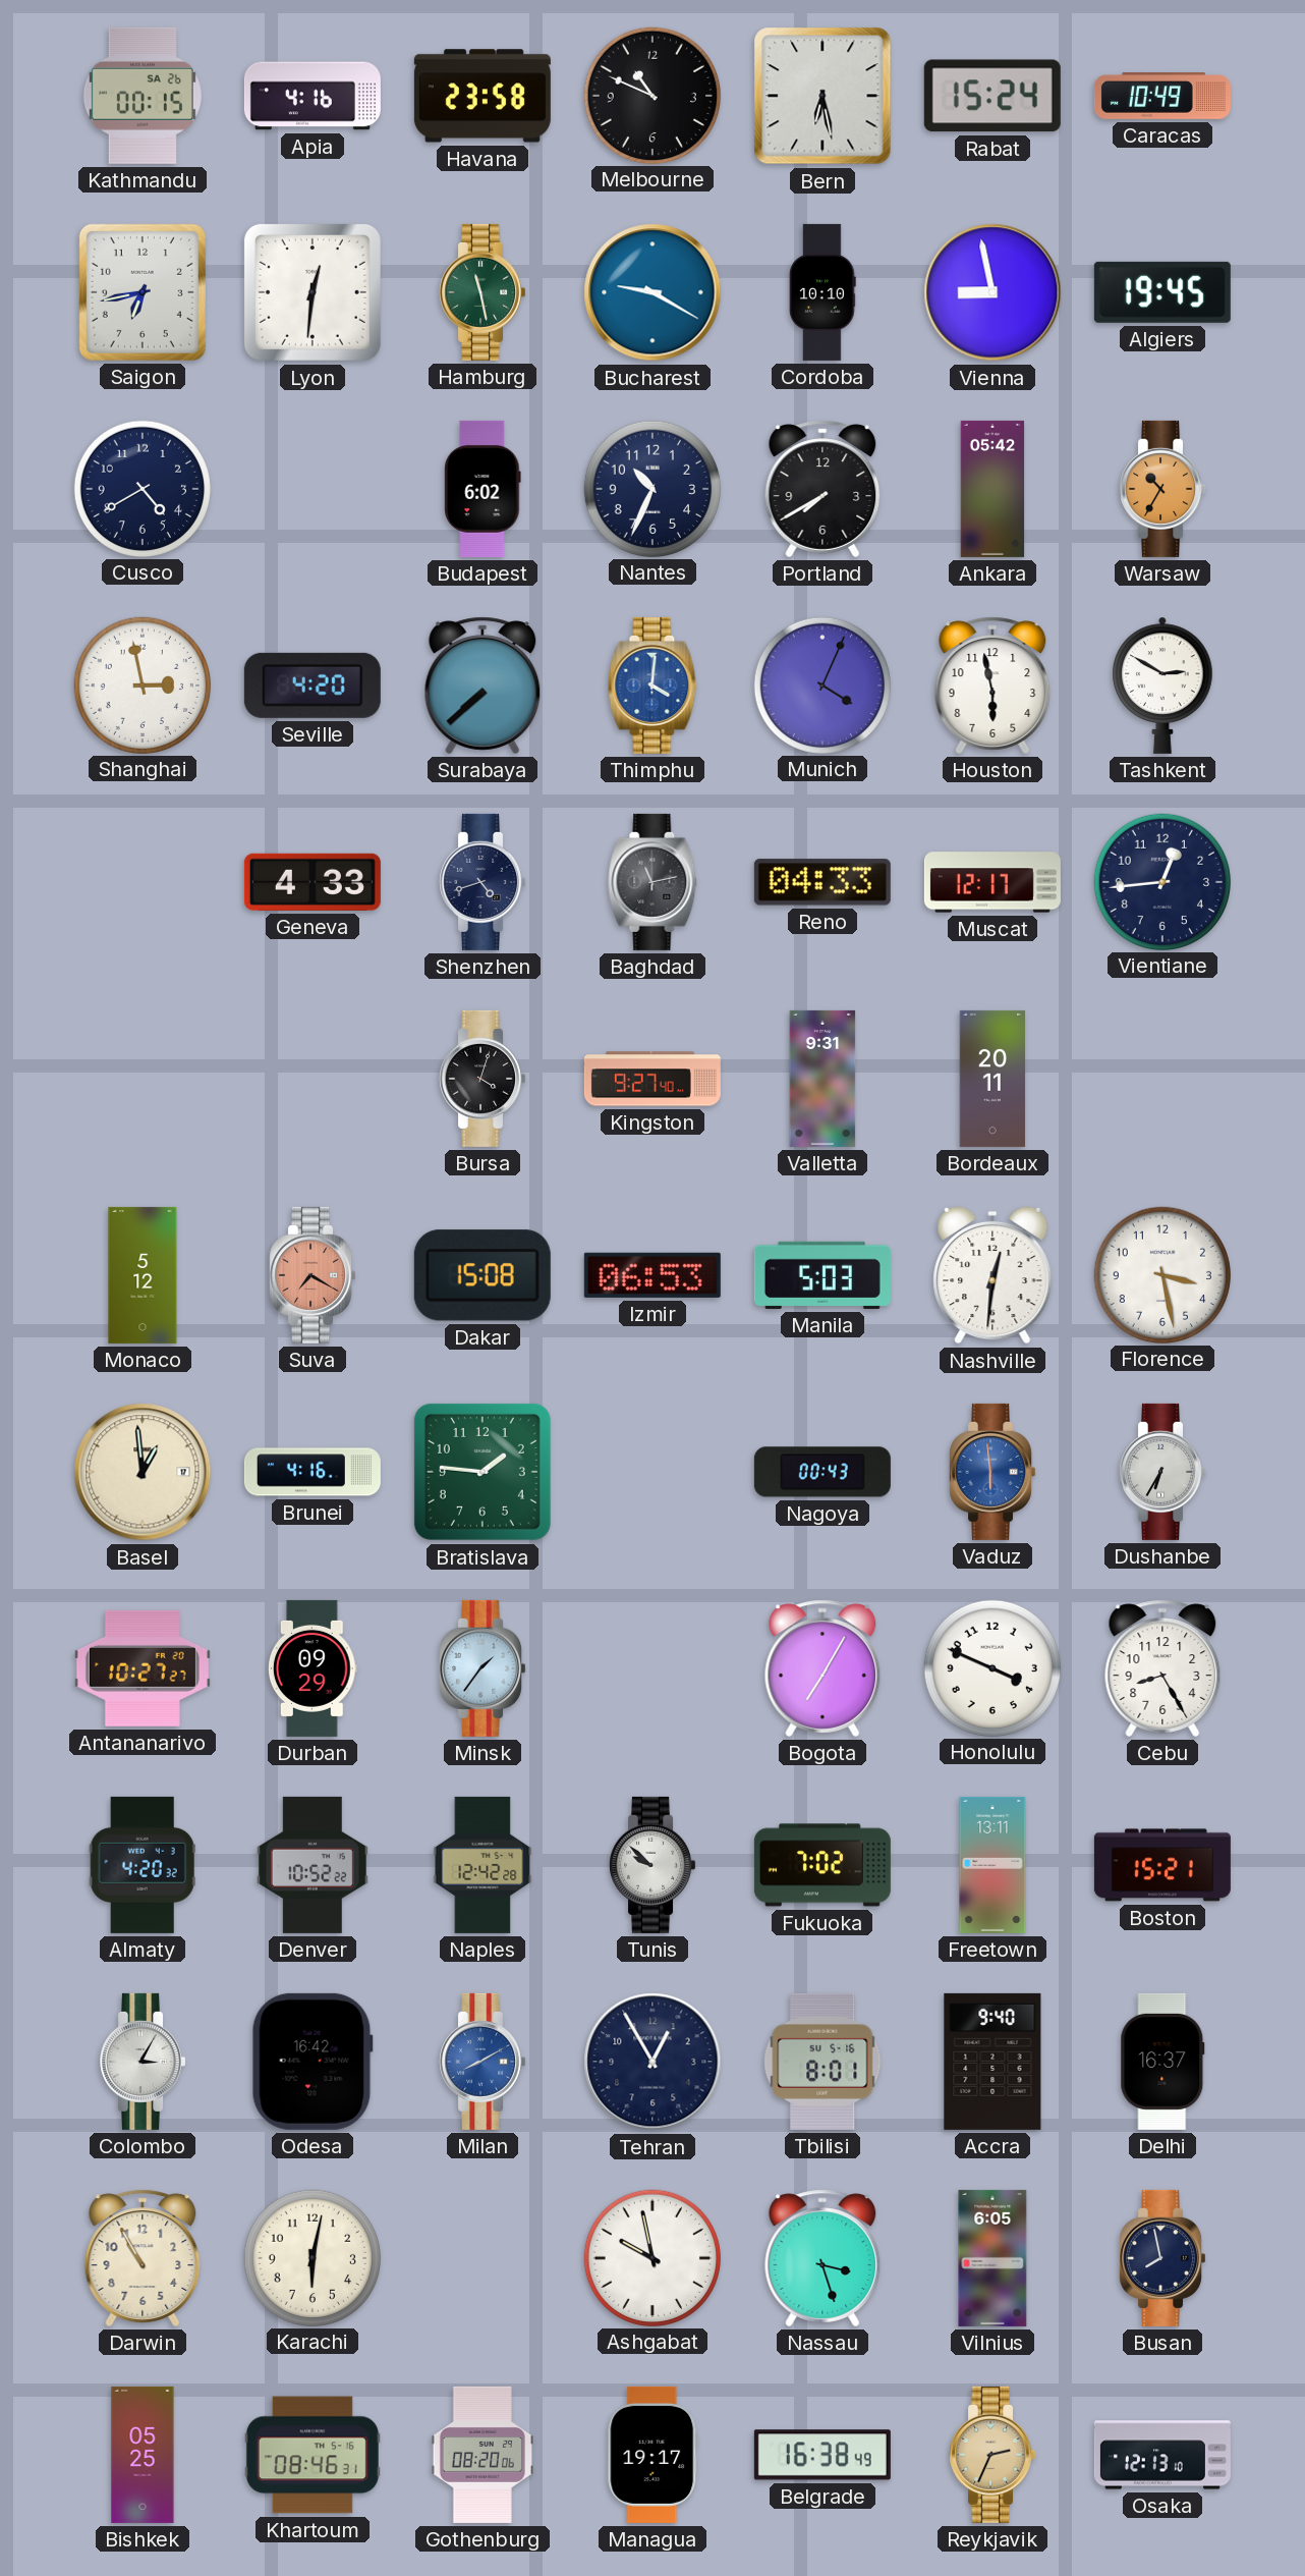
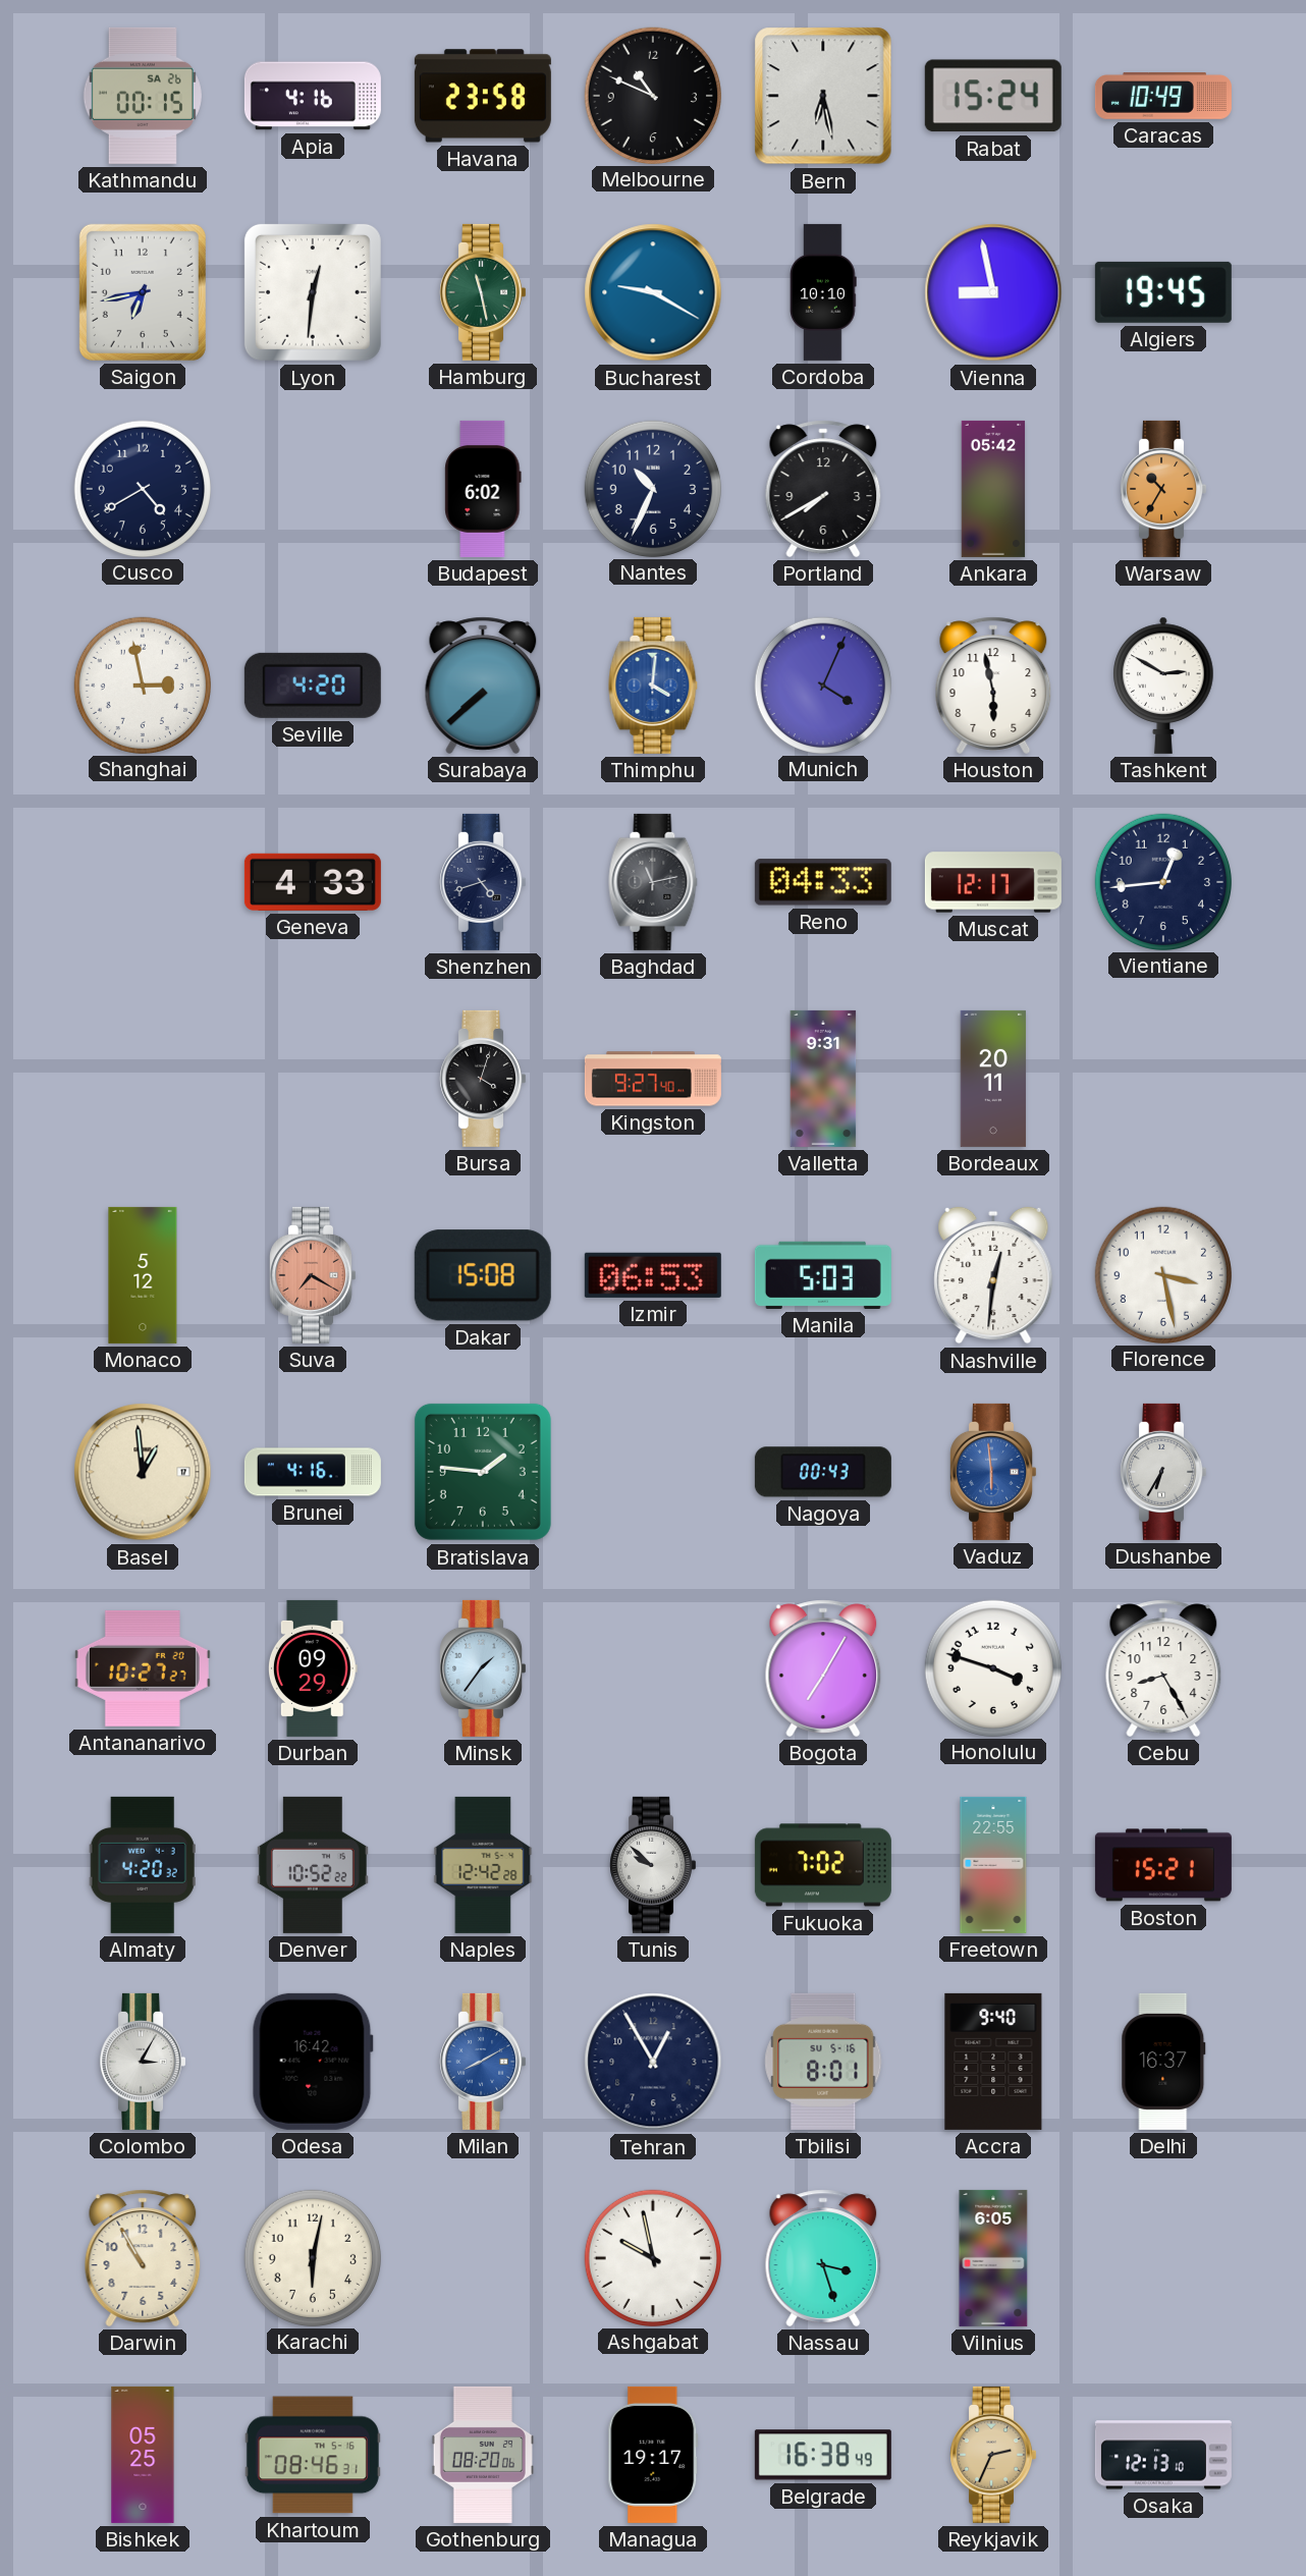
Honolulu: 3:49 -> 3:48 (992, 1667)
Freetown: 13:11 -> 22:55 (993, 1865)
Busan: 7:58 -> none (1162, 2258)
